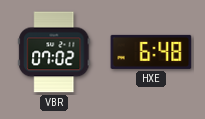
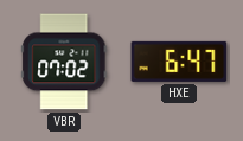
HXE: 6:48 -> 6:47 (179, 62)
